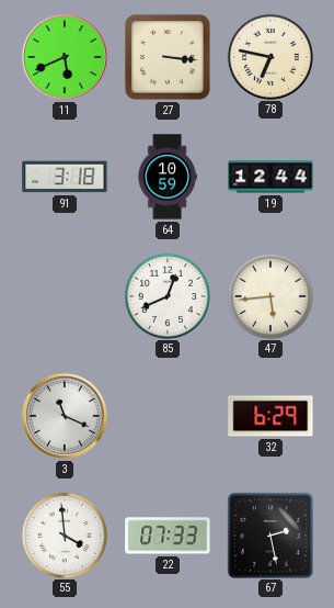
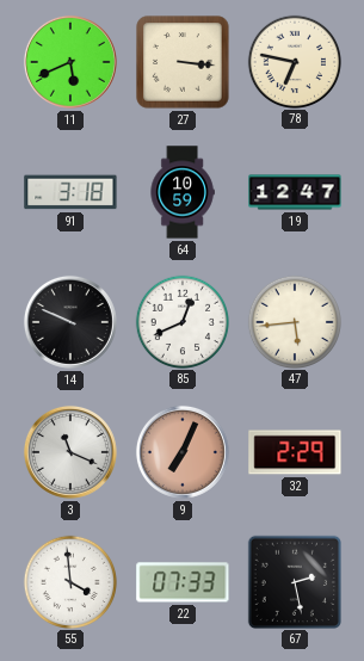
19: 12:44 -> 12:47 (295, 192)
14: none -> 9:49 (70, 322)
9: none -> 7:04 (183, 452)
32: 6:29 -> 2:29 (295, 452)
